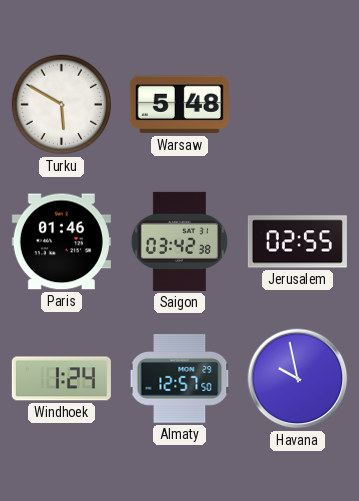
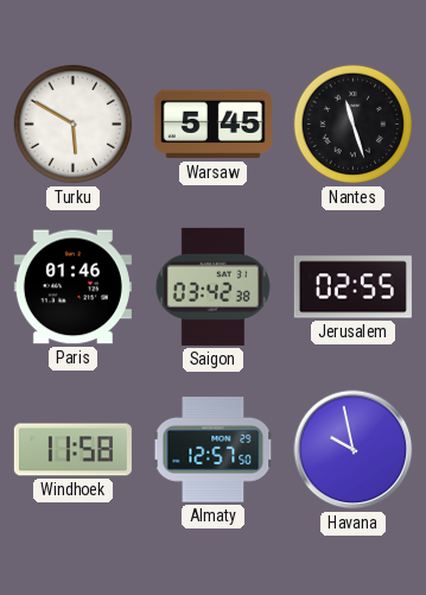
Warsaw: 5:48 -> 5:45 (212, 125)
Nantes: none -> 11:27 (354, 125)
Windhoek: 1:24 -> 11:58 (72, 450)
